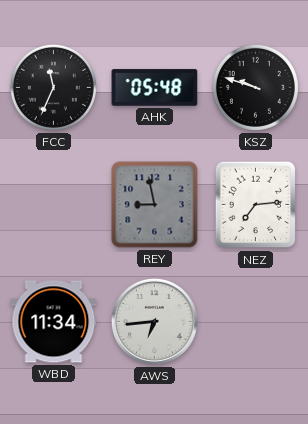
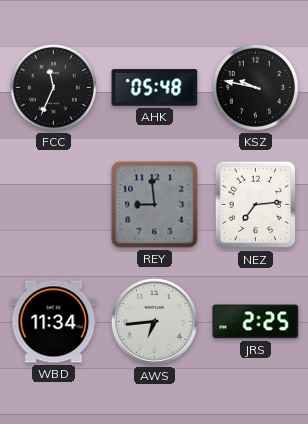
KSZ: 9:48 -> 9:47 (255, 87)
REY: 8:58 -> 8:59 (155, 205)
JRS: none -> 2:25 (256, 322)
